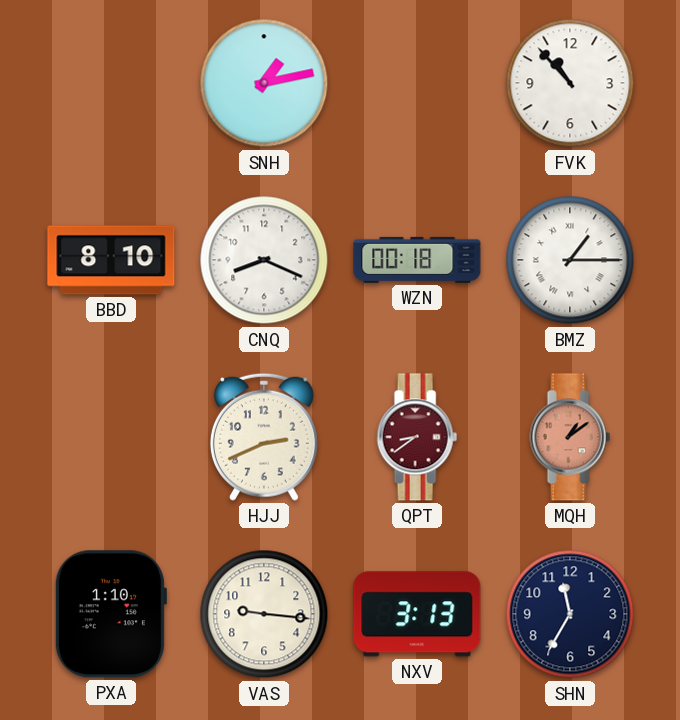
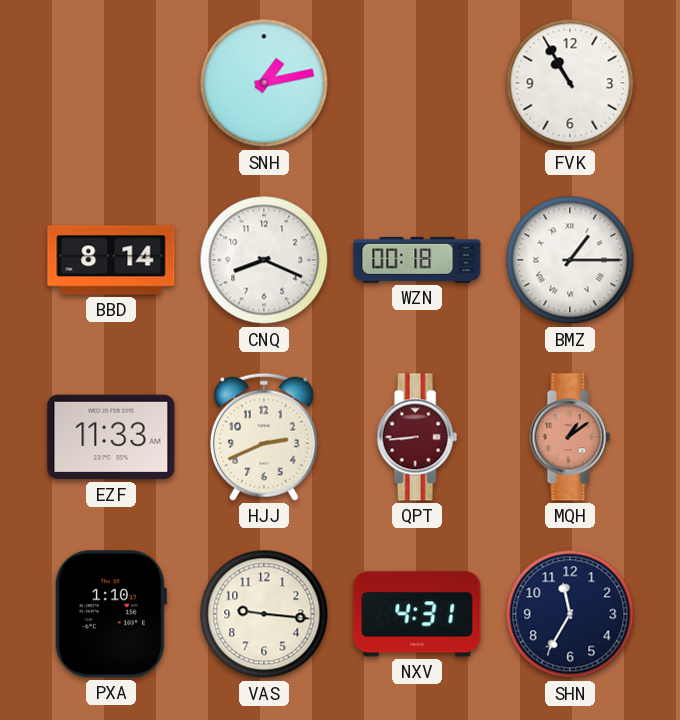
FVK: 10:53 -> 10:55 (570, 83)
BBD: 8:10 -> 8:14 (111, 260)
EZF: none -> 11:33 (111, 437)
QPT: 8:39 -> 8:44 (417, 437)
NXV: 3:13 -> 4:31 (417, 614)
